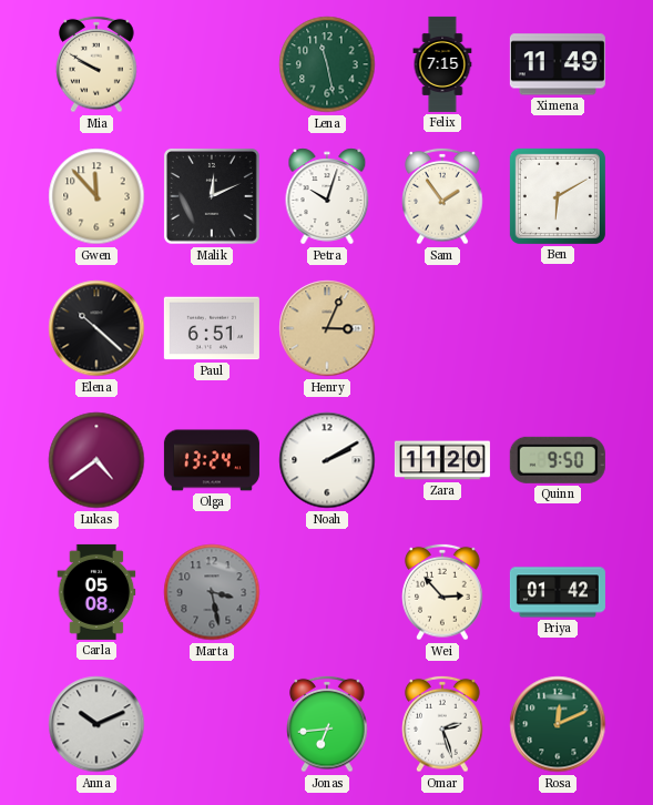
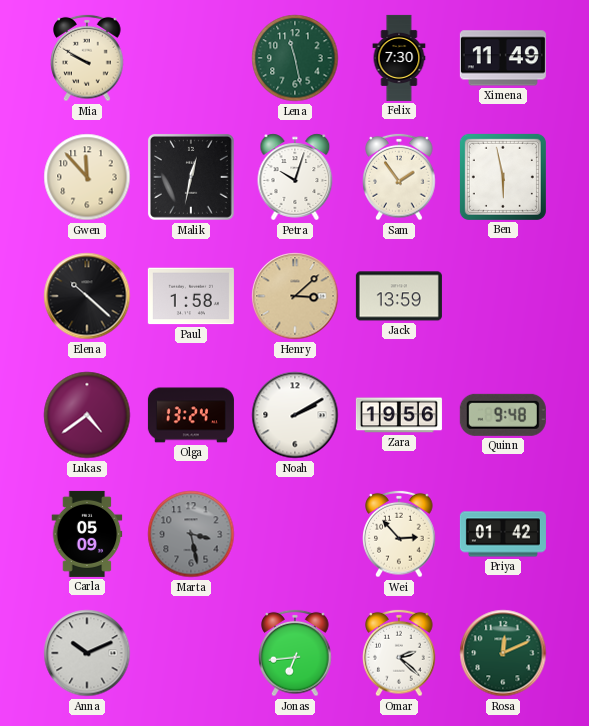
Felix: 7:15 -> 7:30 (399, 58)
Malik: 12:11 -> 12:32 (191, 177)
Ben: 6:10 -> 5:58 (503, 177)
Paul: 6:51 -> 1:58 (191, 296)
Henry: 3:04 -> 3:08 (295, 296)
Jack: none -> 13:59 (399, 296)
Zara: 11:20 -> 19:56 (399, 415)
Quinn: 9:50 -> 9:48 (503, 415)
Carla: 05:08 -> 05:09 (87, 534)
Omar: 2:27 -> 2:22 (399, 653)
